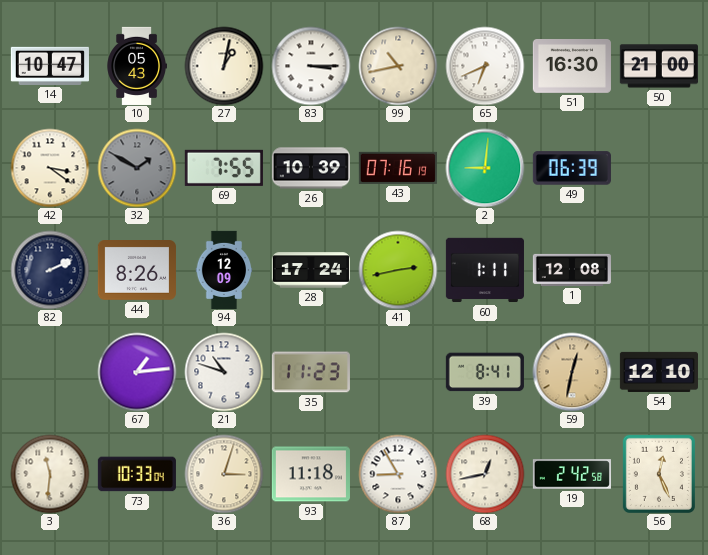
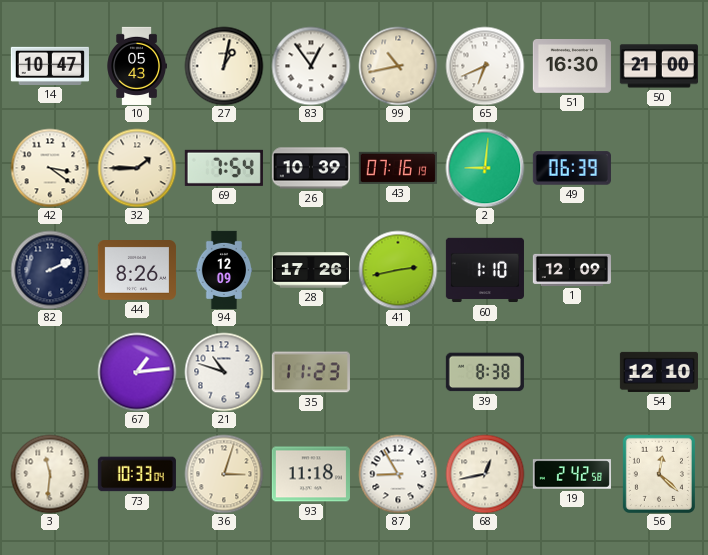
83: 3:15 -> 12:54 (311, 66)
32: 1:50 -> 1:45 (137, 168)
32 dial: grey -> cream (137, 168)
69: 7:55 -> 7:54 (224, 168)
28: 17:24 -> 17:26 (310, 270)
60: 1:11 -> 1:10 (485, 270)
1: 12:08 -> 12:09 (571, 270)
39: 8:41 -> 8:38 (485, 372)
59: 12:32 -> none (572, 372)
56: 12:26 -> 12:22 (659, 474)
